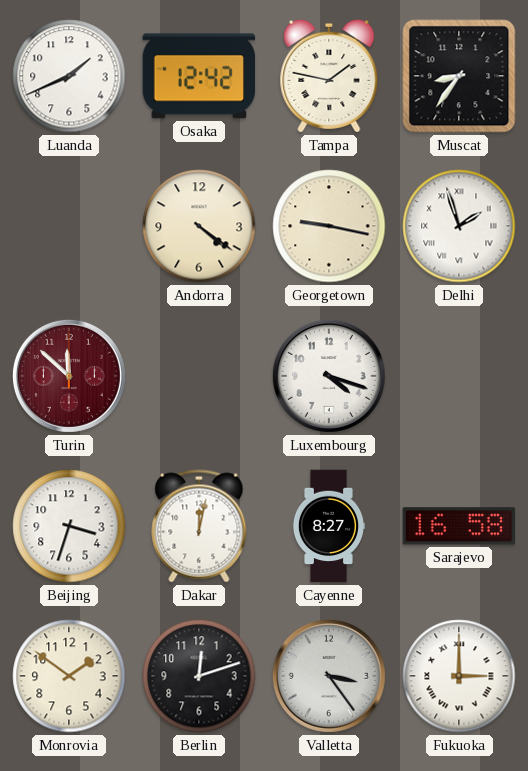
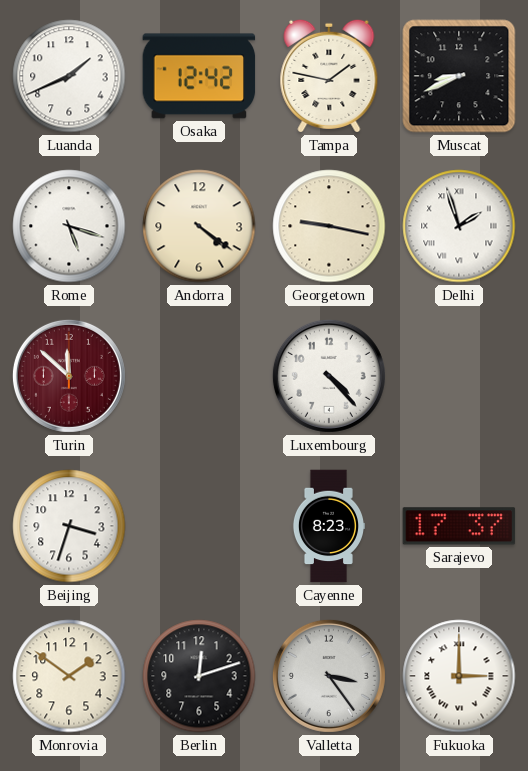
Muscat: 8:36 -> 8:41 (459, 76)
Rome: none -> 5:18 (69, 226)
Luxembourg: 4:18 -> 4:23 (329, 376)
Dakar: 12:02 -> none (199, 526)
Cayenne: 8:27 -> 8:23 (328, 526)
Sarajevo: 16:58 -> 17:37 (459, 526)
